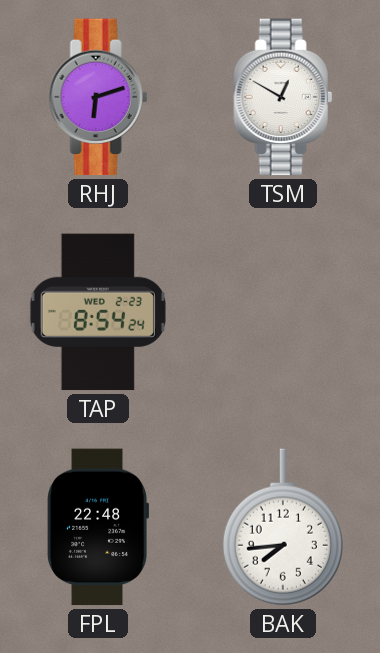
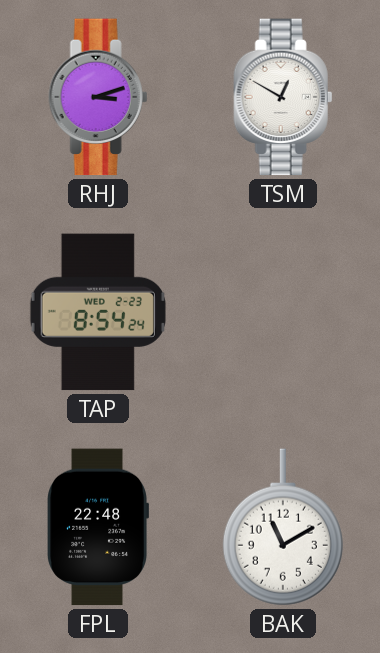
RHJ: 6:12 -> 3:12 (98, 97)
BAK: 7:44 -> 11:10 (283, 527)
